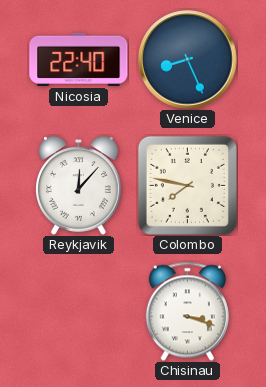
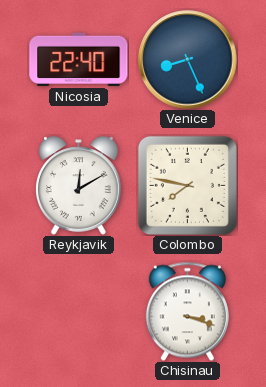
Reykjavik: 12:07 -> 12:10 (79, 186)
